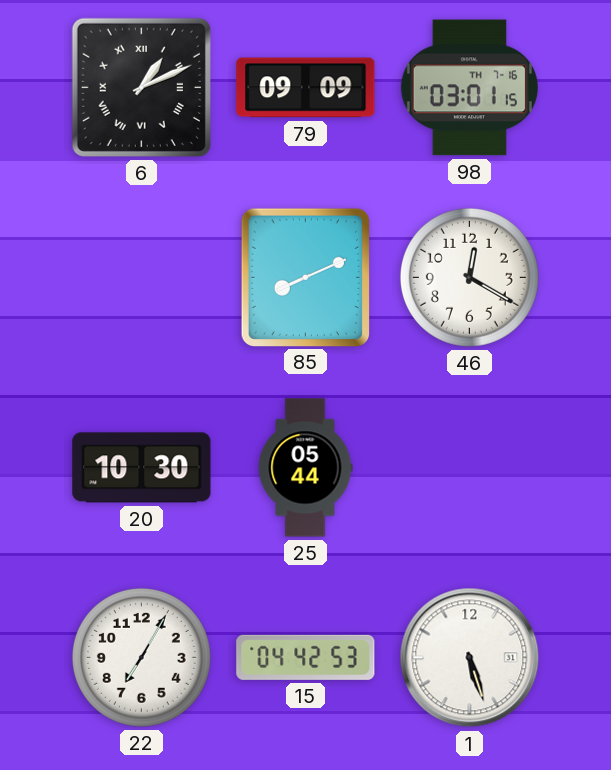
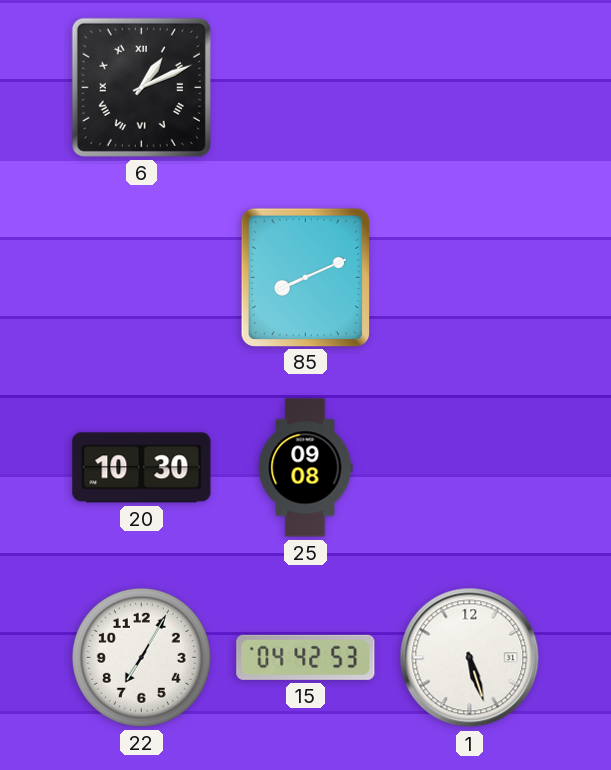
79: 09:09 -> none (306, 88)
98: 03:01 -> none (469, 88)
46: 12:20 -> none (469, 277)
25: 05:44 -> 09:08 (305, 468)
